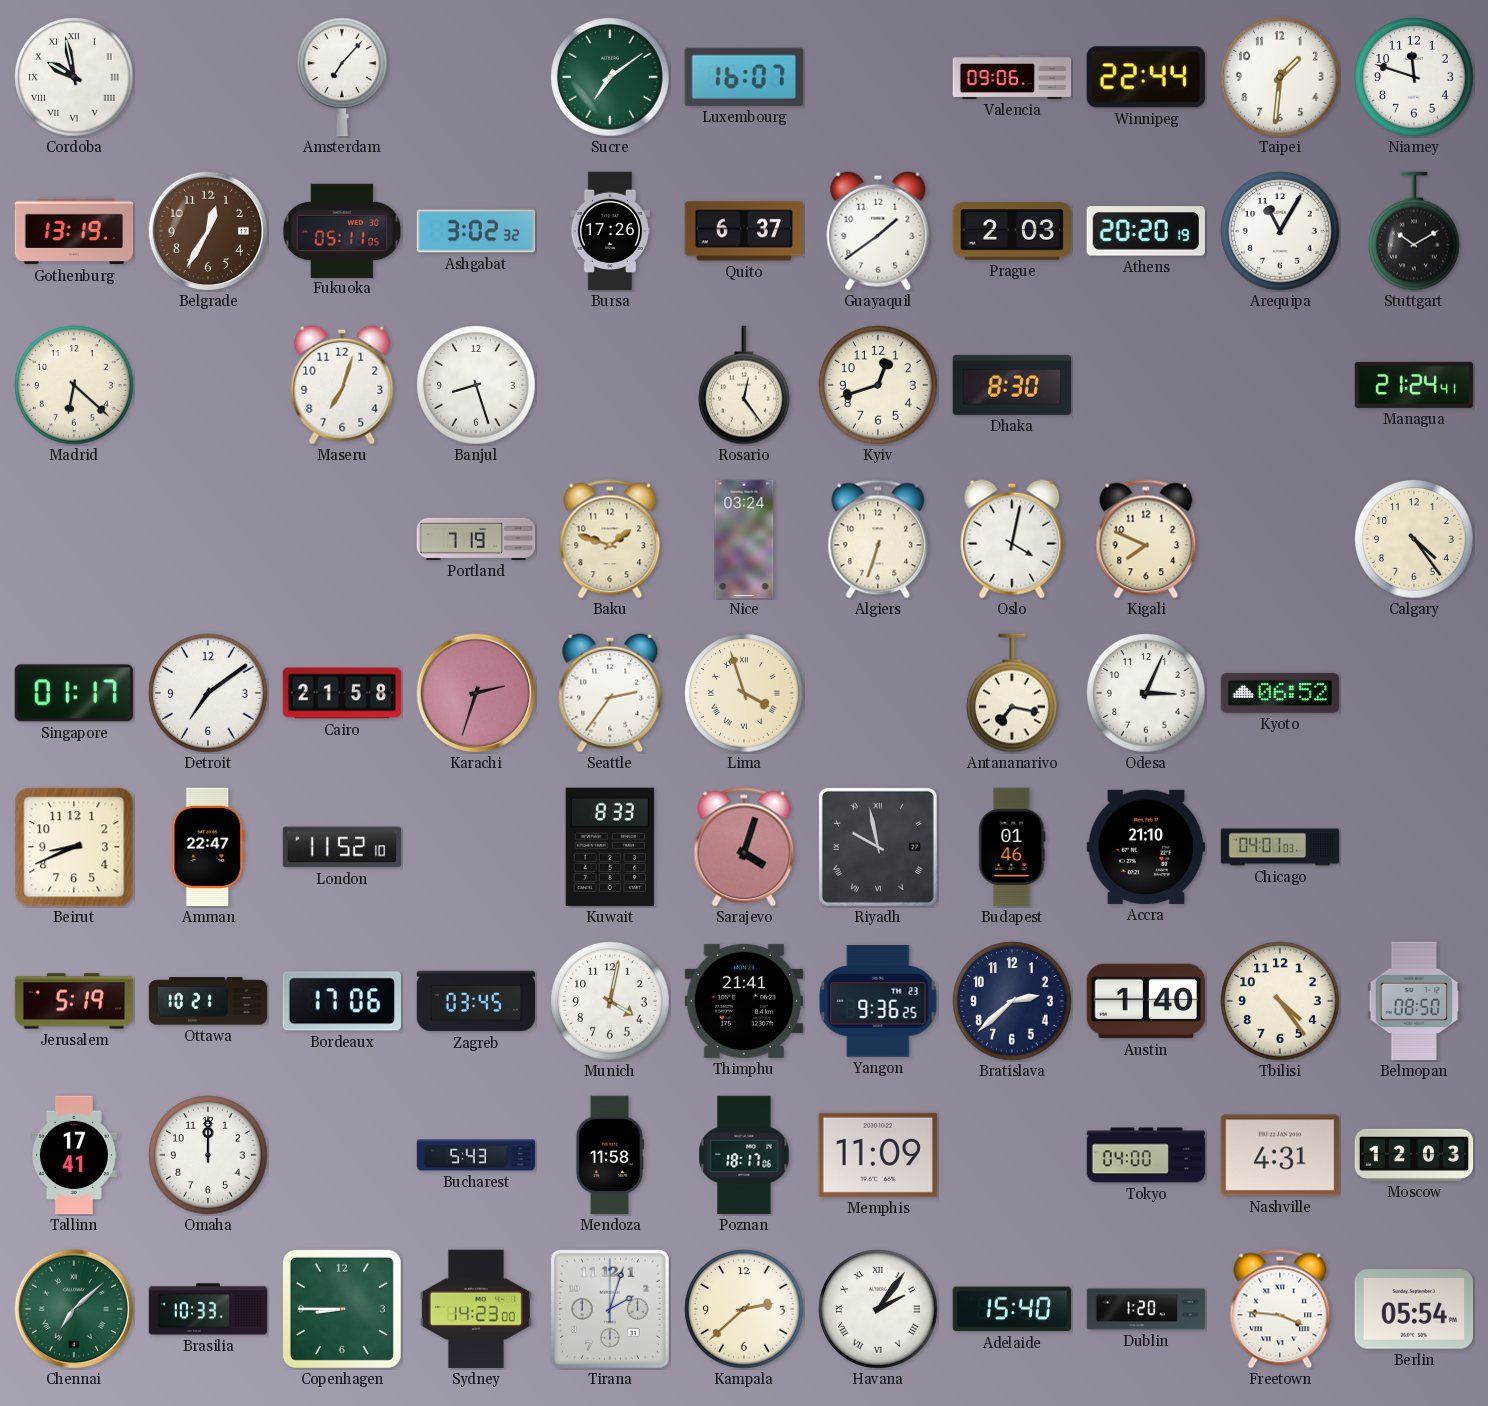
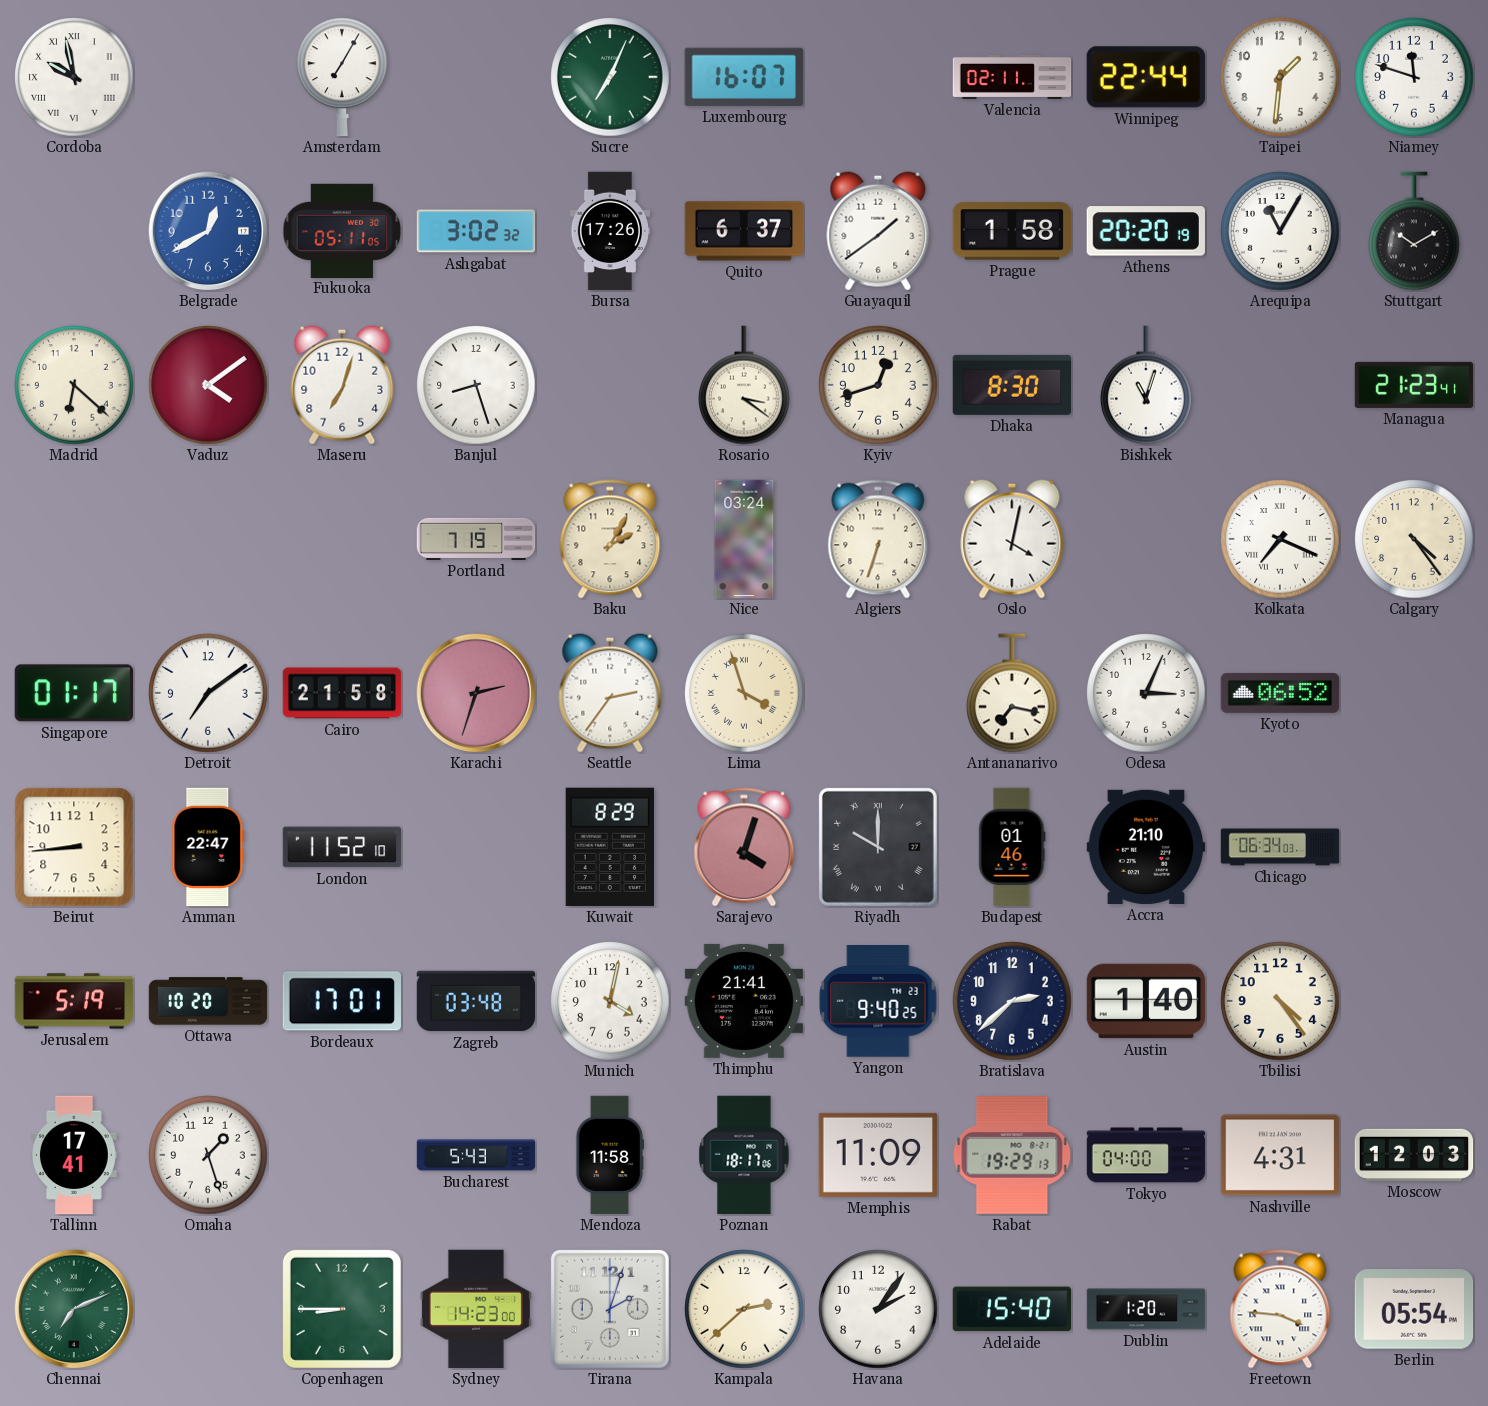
Amsterdam: 7:07 -> 7:05 (343, 77)
Sucre: 7:09 -> 7:04 (610, 77)
Valencia: 09:06 -> 02:11 (1012, 77)
Gothenburg: 13:19 -> none (74, 231)
Belgrade: 12:35 -> 12:40 (208, 231)
Belgrade dial: brown -> blue (208, 231)
Prague: 2:03 -> 1:58 (1011, 231)
Vaduz: none -> 4:09 (208, 385)
Rosario: 12:24 -> 3:21 (745, 385)
Bishkek: none -> 11:03 (1147, 385)
Managua: 21:24 -> 21:23 (1414, 385)
Baku: 1:48 -> 2:05 (610, 539)
Kigali: 7:49 -> none (1146, 539)
Kolkata: none -> 7:19 (1280, 539)
Beirut: 8:41 -> 8:44 (74, 847)
Kuwait: 8:33 -> 8:29 (609, 847)
Riyadh: 9:58 -> 10:00 (878, 847)
Chicago: 04:01 -> 06:34 (1280, 847)
Ottawa: 10:21 -> 10:20 (208, 1001)
Bordeaux: 17:06 -> 17:01 (341, 1001)
Zagreb: 03:45 -> 03:48 (476, 1001)
Yangon: 9:36 -> 9:40 (878, 1002)
Belmopan: 08:50 -> none (1414, 1001)
Omaha: 12:00 -> 1:27 (208, 1155)
Rabat: none -> 19:29 (1012, 1156)
Chennai: 7:08 -> 7:11 (74, 1309)
Brasilia: 10:33 -> none (208, 1309)
Havana numerals: Roman -> Arabic (878, 1309)
